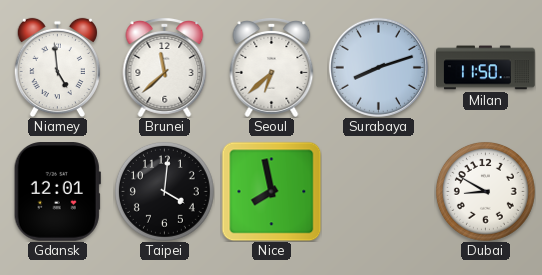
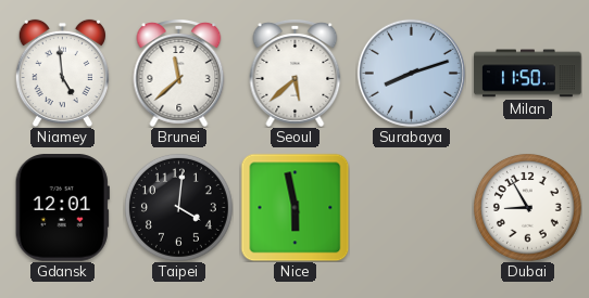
Seoul: 6:38 -> 5:38 (296, 73)
Nice: 7:58 -> 5:58 (294, 207)
Dubai: 8:50 -> 8:55 (527, 207)
